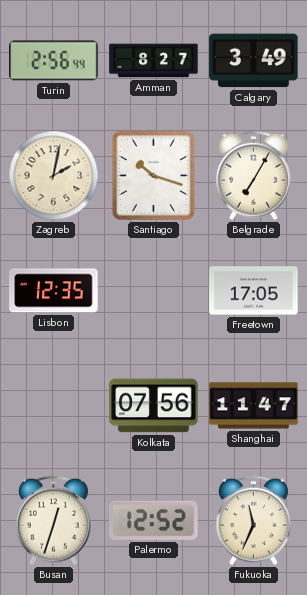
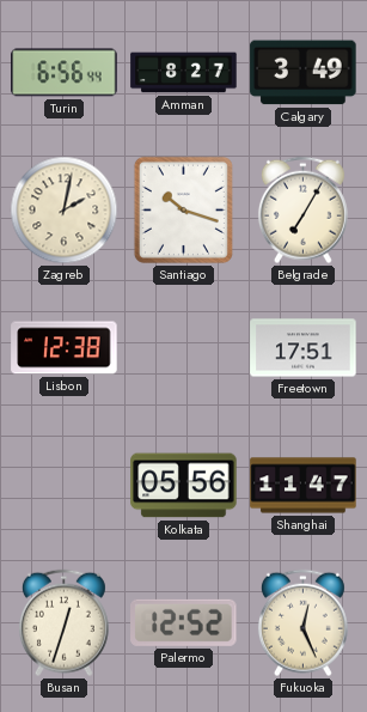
Turin: 2:56 -> 6:56 (65, 73)
Lisbon: 12:35 -> 12:38 (65, 348)
Freetown: 17:05 -> 17:51 (304, 348)
Kolkata: 07:56 -> 05:56 (184, 486)
Fukuoka: 11:34 -> 12:26 (302, 623)
